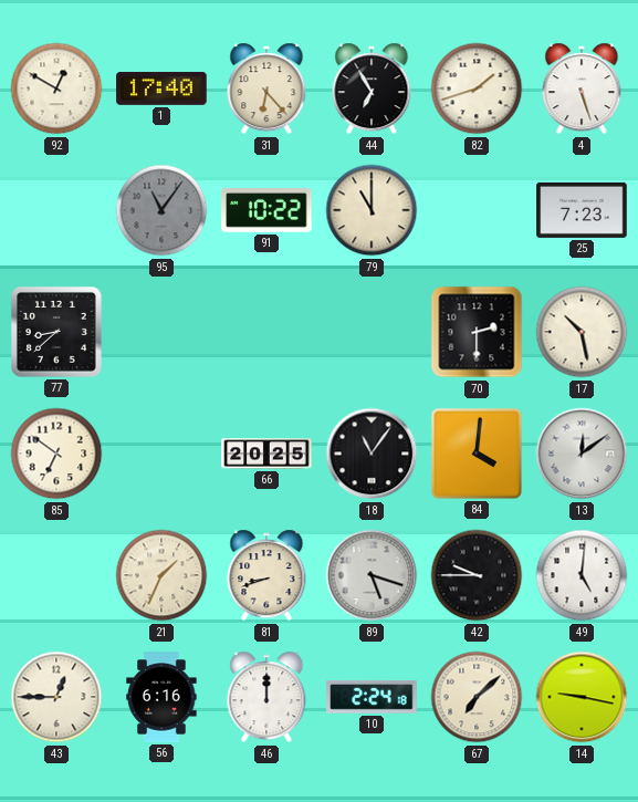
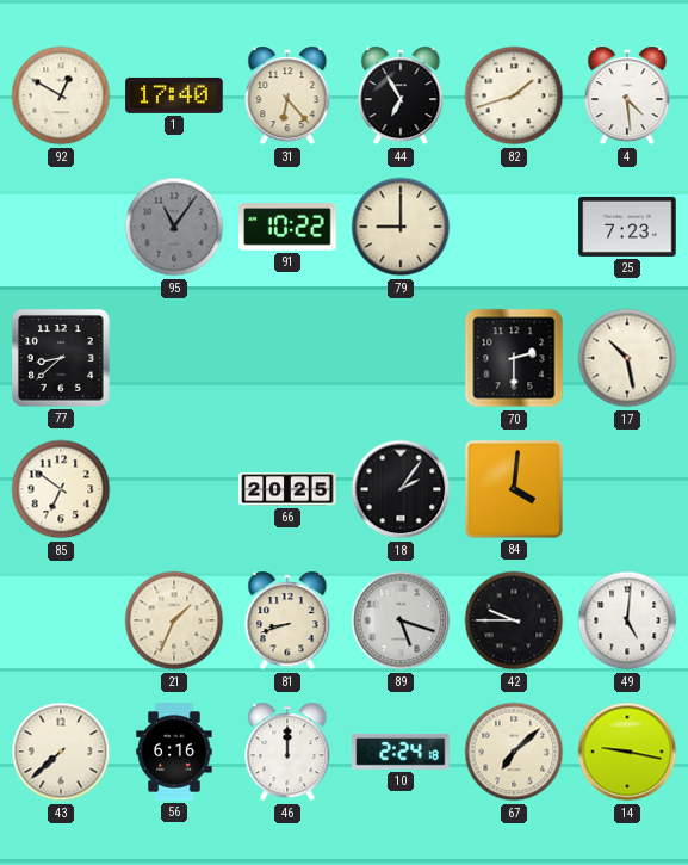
4: 5:27 -> 4:29 (627, 95)
79: 11:00 -> 9:00 (401, 227)
18: 11:06 -> 2:06 (401, 489)
13: 12:09 -> none (582, 454)
43: 12:45 -> 7:38 (61, 752)
